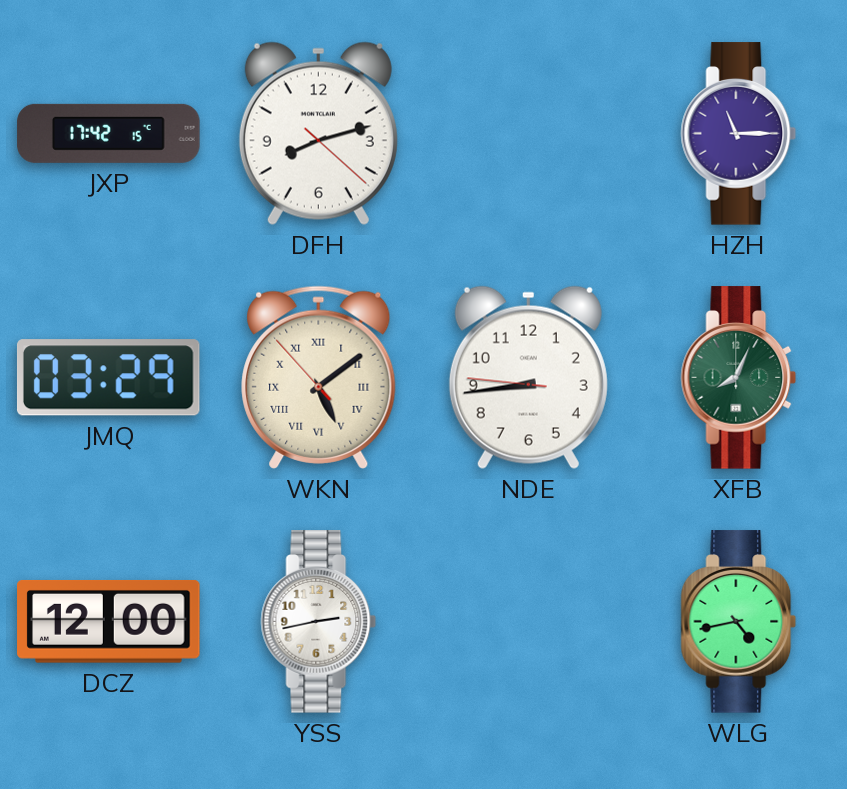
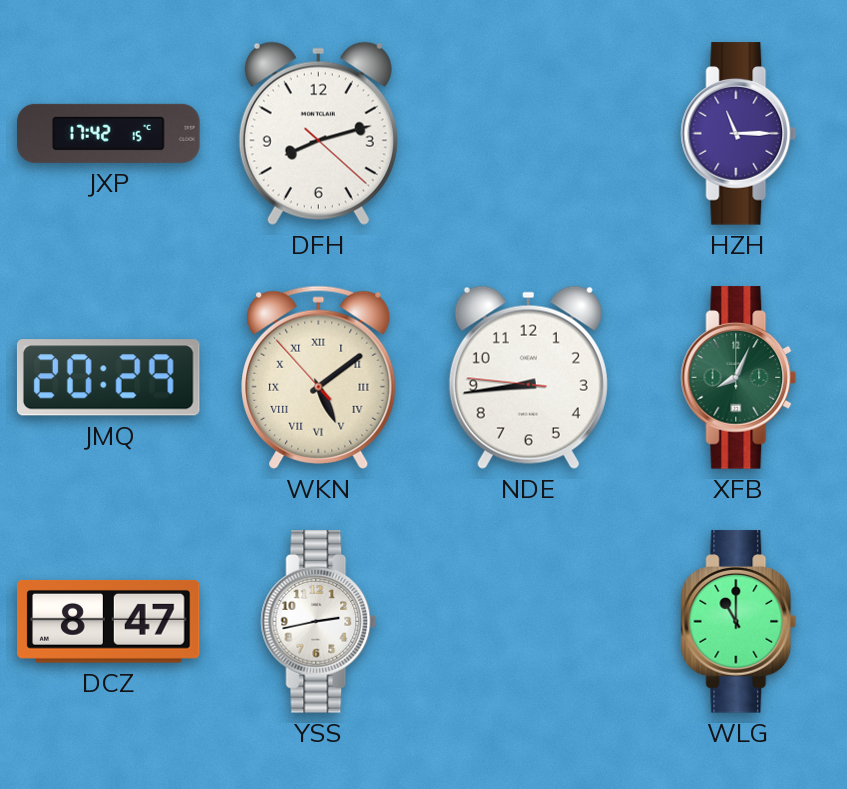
JMQ: 03:29 -> 20:29 (108, 378)
DCZ: 12:00 -> 8:47 (109, 622)
WLG: 4:43 -> 11:00 (739, 622)
